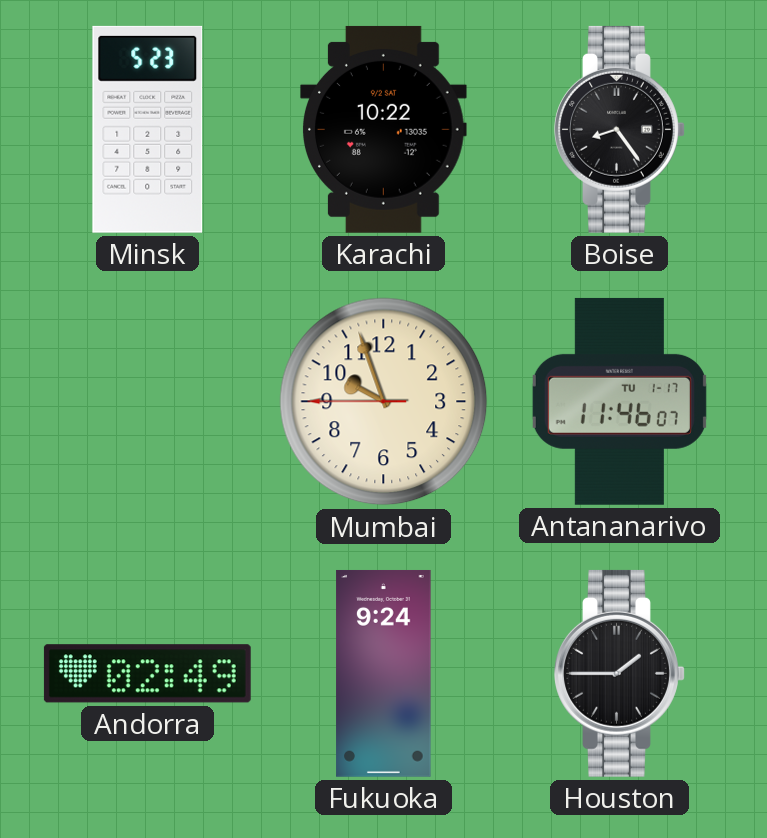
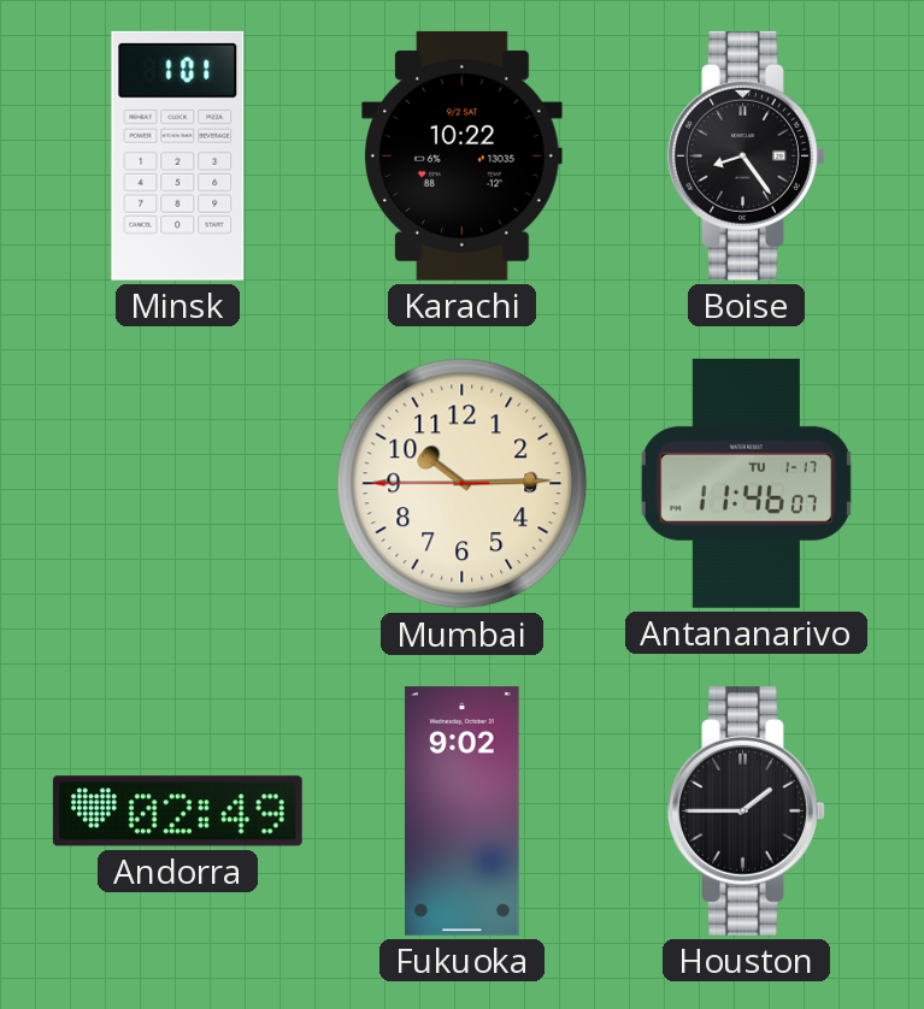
Minsk: 5:23 -> 1:01 (178, 155)
Mumbai: 9:56 -> 10:14 (463, 484)
Fukuoka: 9:24 -> 9:02 (463, 810)
